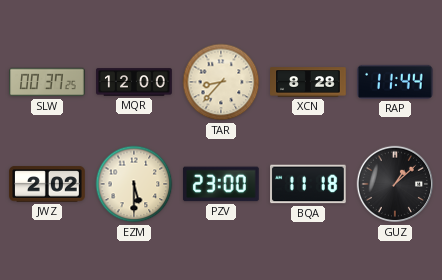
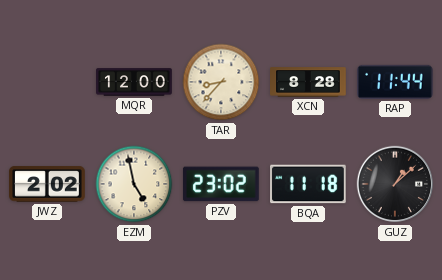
SLW: 00:37 -> none (47, 82)
EZM: 5:30 -> 4:58 (134, 184)
PZV: 23:00 -> 23:02 (221, 184)
